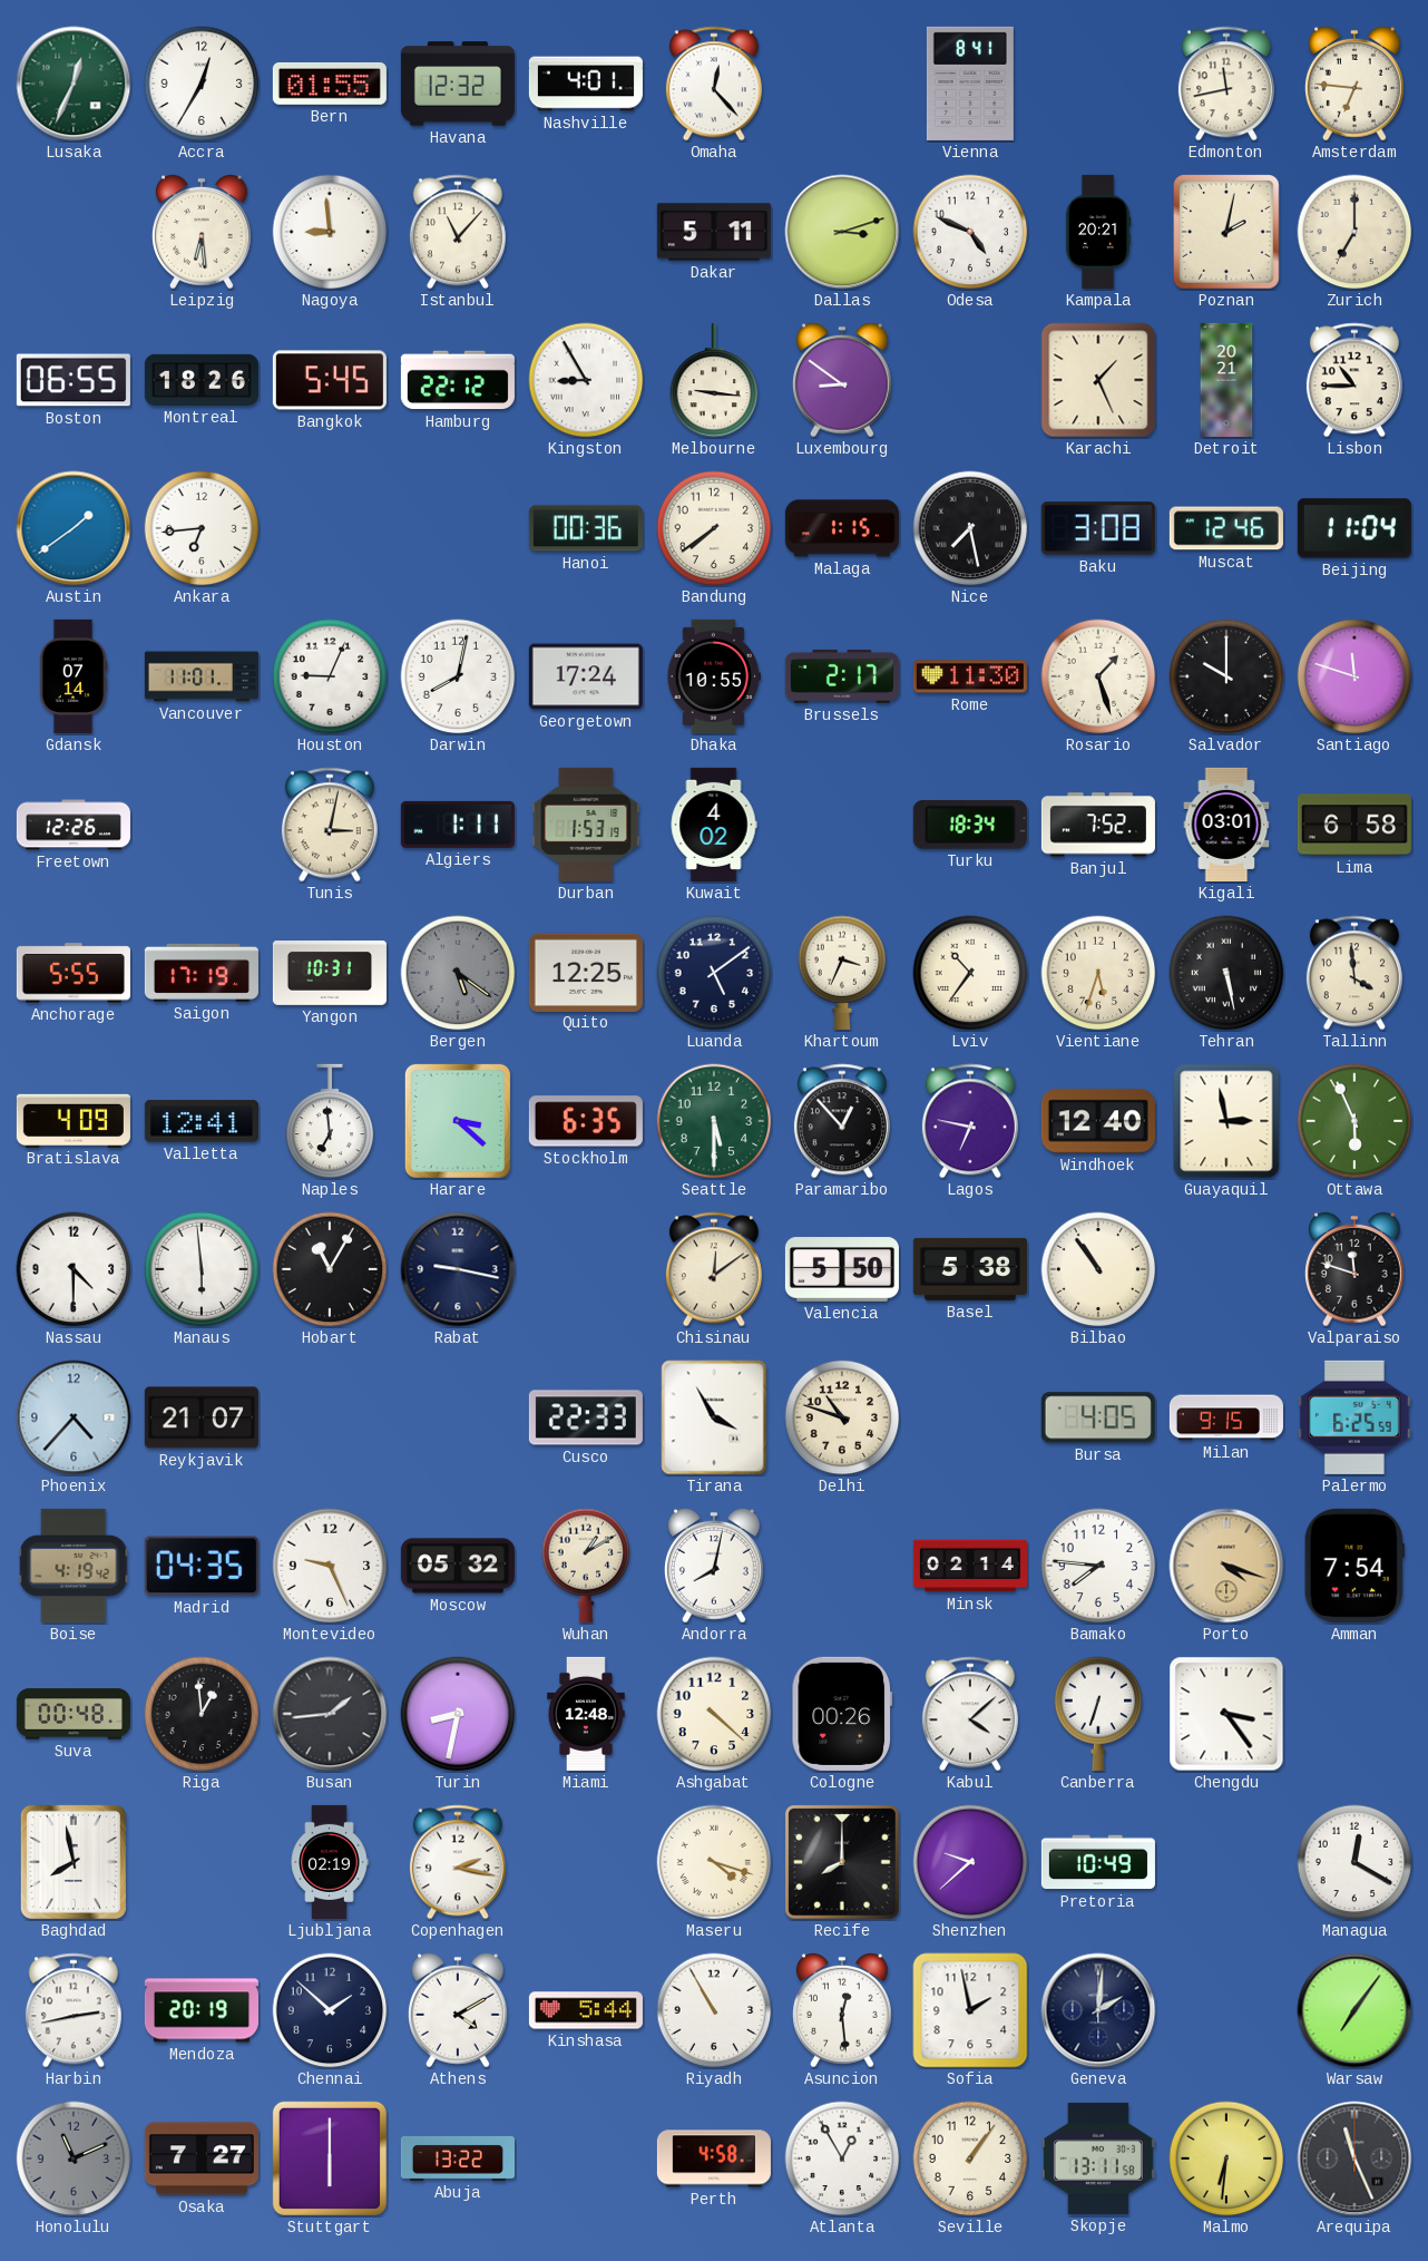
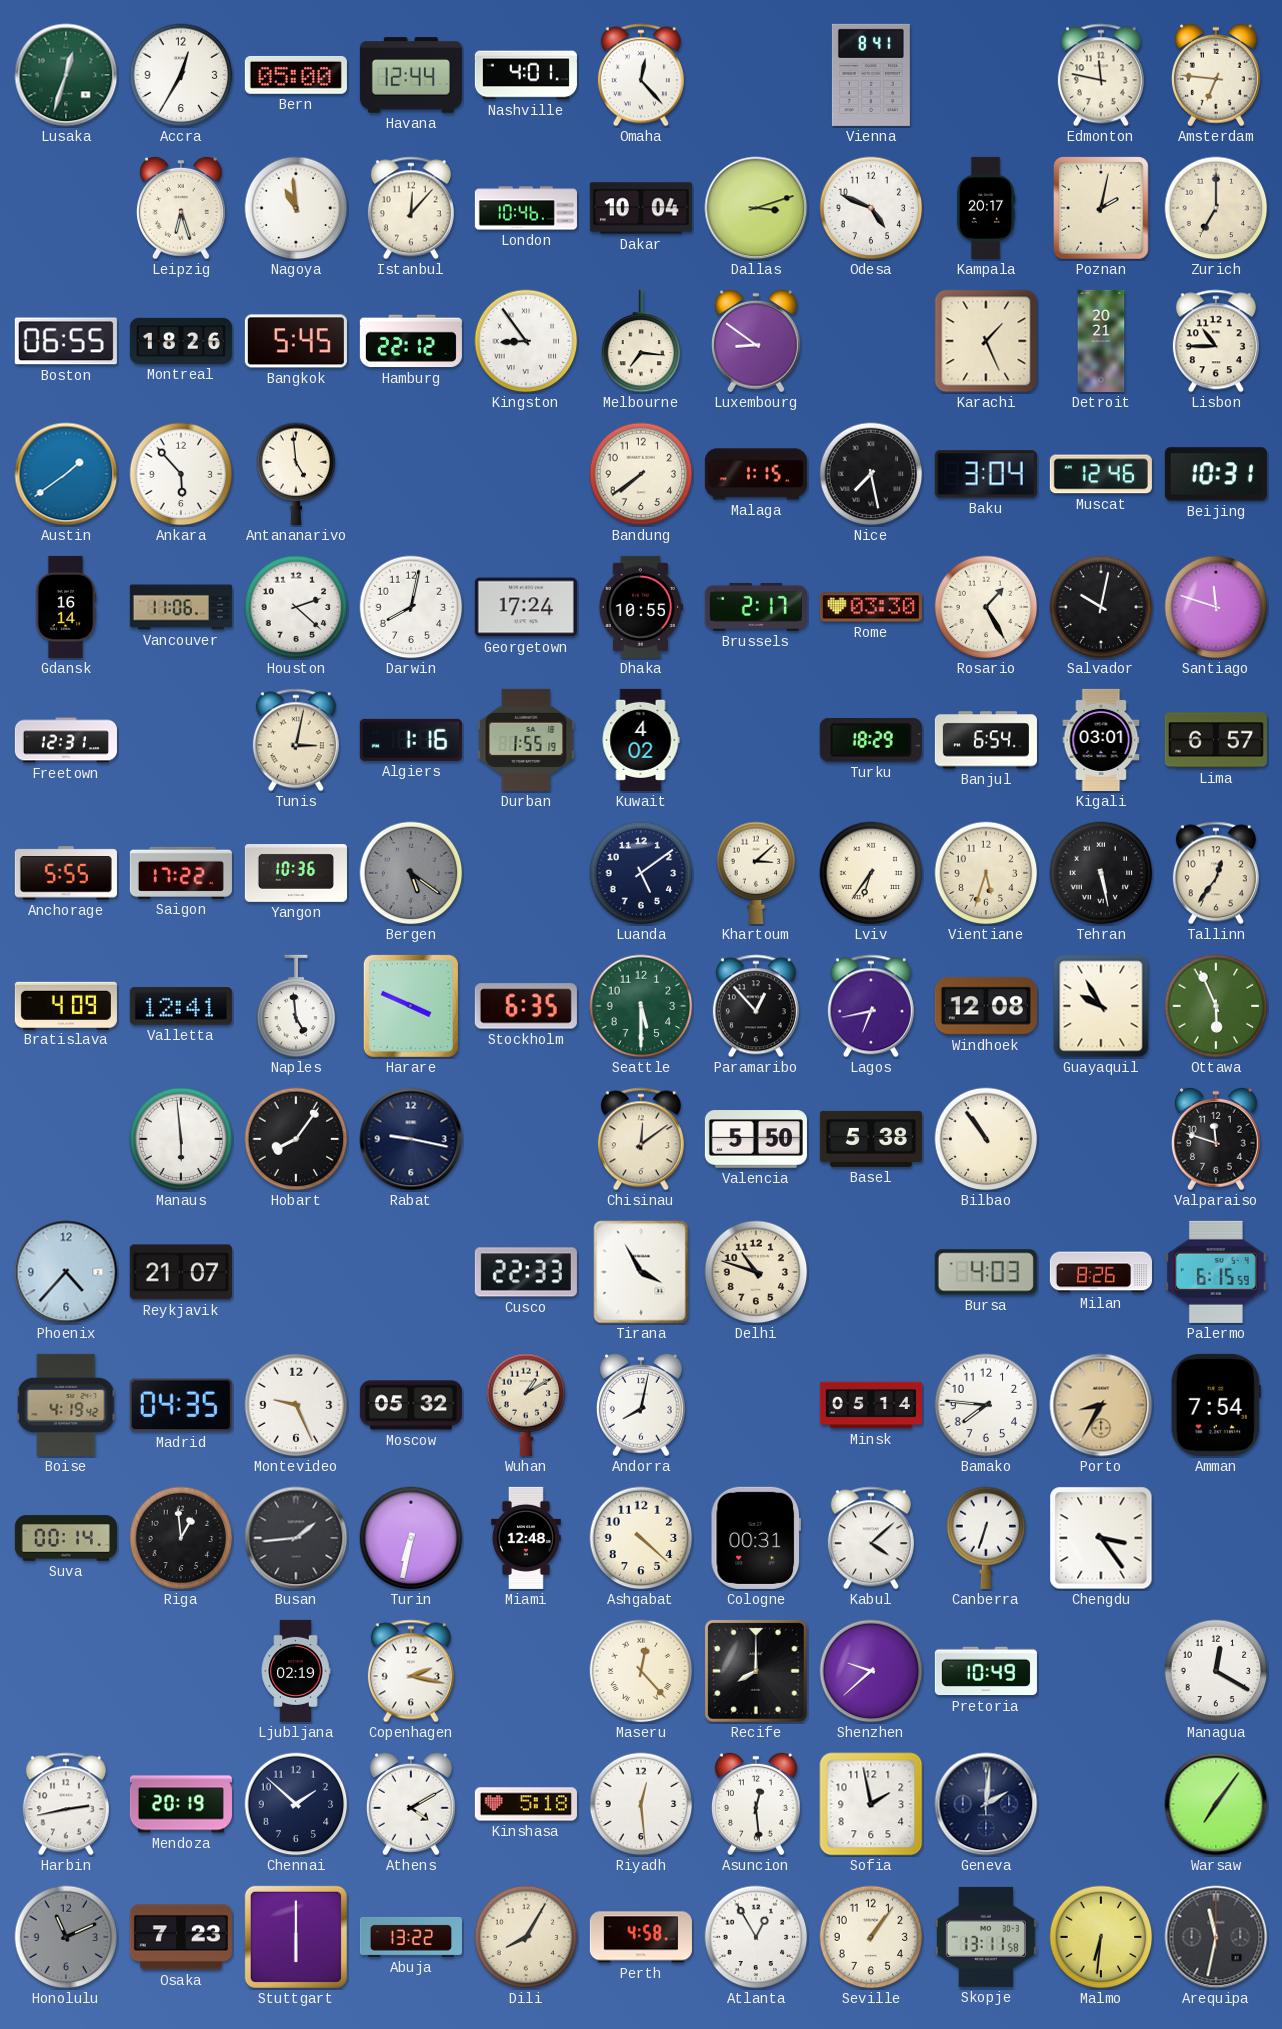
Lusaka: 12:34 -> 12:33 (66, 75)
Bern: 01:55 -> 05:00 (296, 75)
Havana: 12:32 -> 12:44 (411, 75)
Edmonton: 11:43 -> 11:47 (1101, 75)
Leipzig: 6:29 -> 6:27 (181, 208)
Nagoya: 8:59 -> 10:59 (296, 208)
Istanbul: 11:07 -> 12:07 (411, 208)
London: none -> 10:46 (526, 208)
Dakar: 5:11 -> 10:04 (641, 208)
Kampala: 20:21 -> 20:17 (986, 208)
Kingston: 8:55 -> 8:54 (526, 341)
Melbourne: 9:16 -> 7:16 (641, 341)
Ankara: 6:44 -> 5:53 (181, 474)
Antananarivo: none -> 4:59 (296, 474)
Hanoi: 00:36 -> none (586, 528)
Baku: 3:08 -> 3:04 (986, 474)
Beijing: 11:04 -> 10:31 (1216, 474)
Gdansk: 07:14 -> 16:14 (66, 607)
Vancouver: 11:01 -> 11:06 (181, 607)
Houston: 9:04 -> 2:22 (296, 607)
Rome: 11:30 -> 03:30 (871, 607)
Rosario: 1:27 -> 1:25 (986, 607)
Salvador: 10:00 -> 10:02 (1101, 607)
Freetown: 12:26 -> 12:31 (66, 740)
Algiers: 1:11 -> 1:16 (411, 740)
Durban: 1:53 -> 1:55 (526, 740)
Turku: 18:34 -> 18:29 (871, 740)
Banjul: 7:52 -> 6:54 (986, 740)
Lima: 6:58 -> 6:57 (1216, 740)
Saigon: 17:19 -> 17:22 (181, 873)
Yangon: 10:31 -> 10:36 (296, 874)
Quito: 12:25 -> none (586, 972)
Khartoum: 3:34 -> 3:08 (756, 873)
Lviv: 10:36 -> 6:36 (871, 873)
Tallinn: 3:59 -> 12:36 (1216, 873)
Naples: 6:59 -> 4:59 (296, 1006)
Harare: 3:22 -> 3:49 (411, 1006)
Lagos: 6:47 -> 6:43 (871, 1006)
Windhoek: 12:40 -> 12:08 (986, 1006)
Guayaquil: 2:58 -> 9:55 (1101, 1006)
Nassau: 4:30 -> none (74, 1269)
Hobart: 11:05 -> 8:06 (296, 1139)
Bursa: 4:05 -> 4:03 (986, 1272)
Milan: 9:15 -> 8:26 (1101, 1272)
Palermo: 6:25 -> 6:15 (1216, 1272)
Minsk: 02:14 -> 05:14 (871, 1405)
Porto: 4:18 -> 8:35 (1101, 1405)
Suva: 00:48 -> 00:14 (66, 1538)
Turin: 8:32 -> 6:32 (411, 1538)
Cologne: 00:26 -> 00:31 (755, 1538)
Baghdad: 7:58 -> none (74, 1862)
Maseru: 4:18 -> 12:23 (641, 1671)
Kinshasa: 5:44 -> 5:18 (526, 1804)
Riyadh: 10:55 -> 12:29 (641, 1804)
Osaka: 7:27 -> 7:23 (181, 1937)
Dili: none -> 8:05 (526, 1937)
Arequipa: 11:26 -> 11:32 (1216, 1937)
